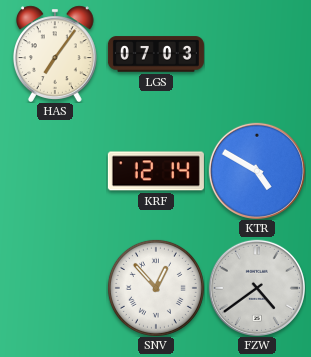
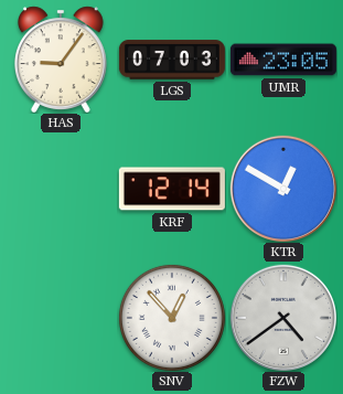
HAS: 7:06 -> 9:06 (61, 60)
UMR: none -> 23:05 (283, 60)
KTR: 4:50 -> 12:50 (283, 189)
